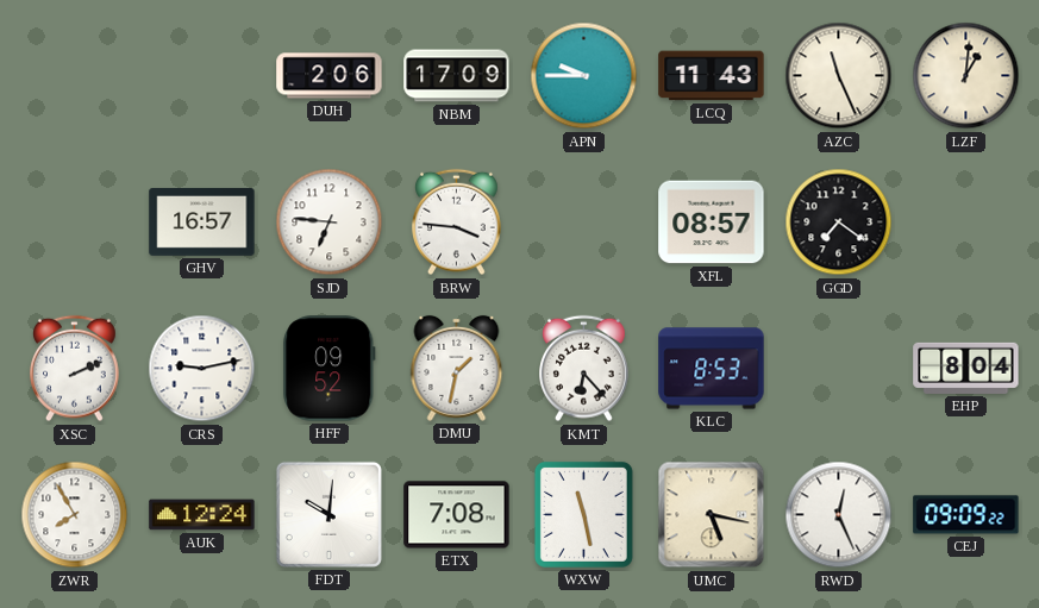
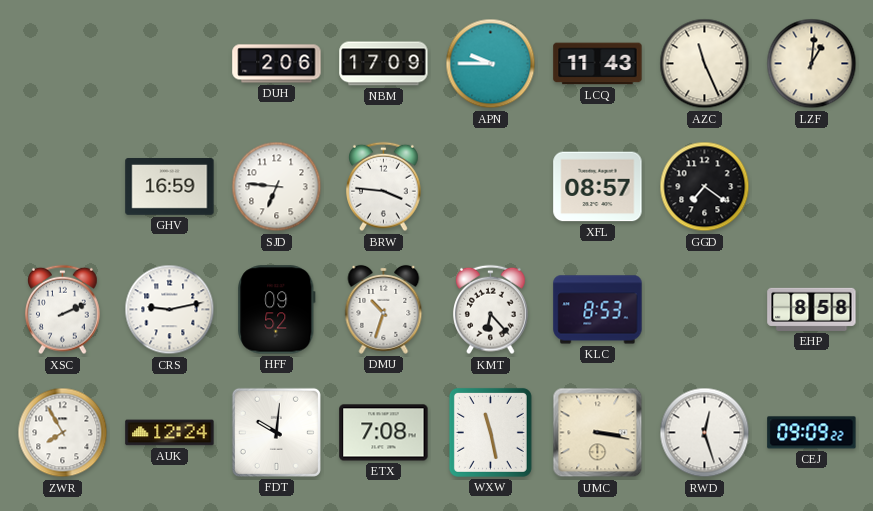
GHV: 16:57 -> 16:59 (170, 187)
DMU: 1:32 -> 10:33 (384, 309)
EHP: 8:04 -> 8:58 (812, 309)
UMC: 5:17 -> 3:17 (598, 433)
RWD: 12:26 -> 12:27 (705, 433)
